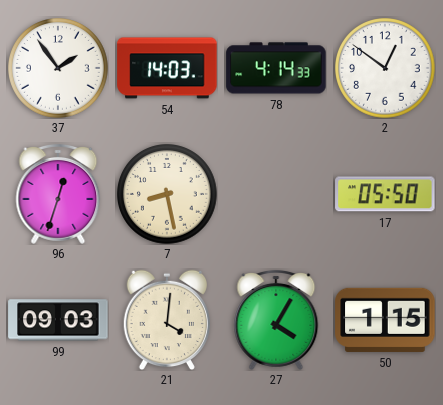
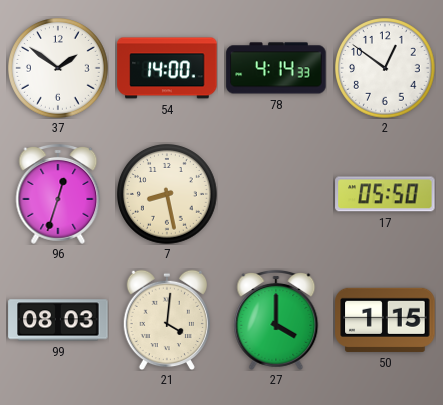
37: 1:54 -> 1:51 (59, 69)
54: 14:03 -> 14:00 (167, 68)
99: 09:03 -> 08:03 (58, 320)
27: 4:05 -> 4:00 (276, 320)
